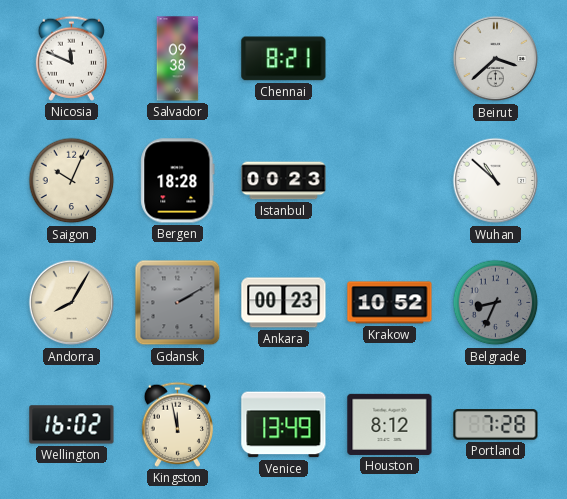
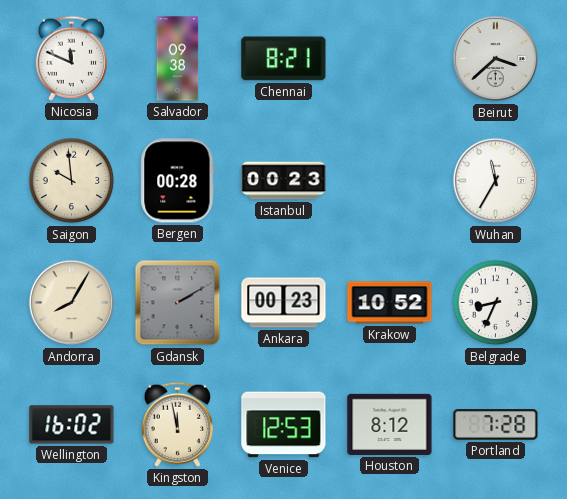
Saigon: 10:04 -> 9:59 (72, 181)
Bergen: 18:28 -> 00:28 (178, 181)
Wuhan: 10:52 -> 11:35 (496, 181)
Belgrade dial: grey -> white (496, 303)
Venice: 13:49 -> 12:53 (284, 425)
